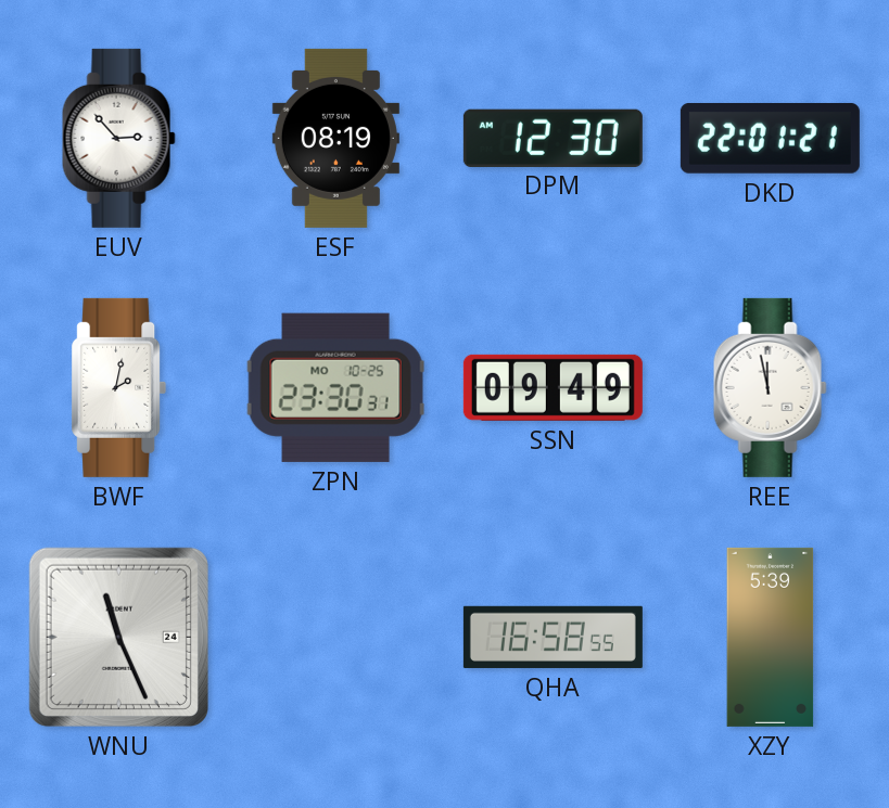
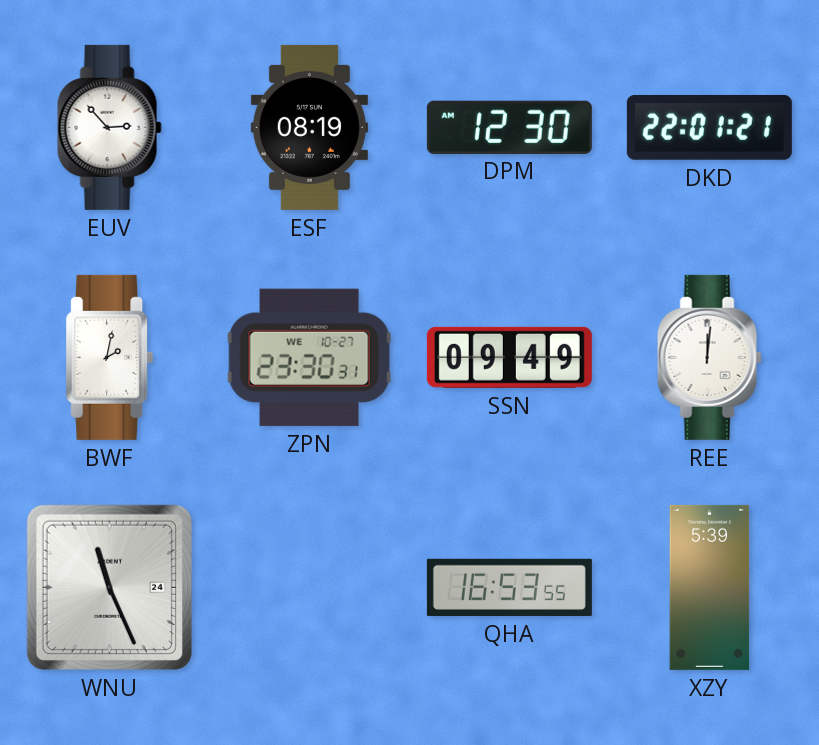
ZPN date: MO 10-25 -> WE 10-27 (310, 357)
REE: 11:58 -> 12:01 (709, 357)
QHA: 16:58 -> 16:53 (509, 587)
